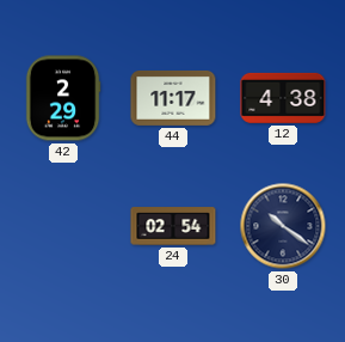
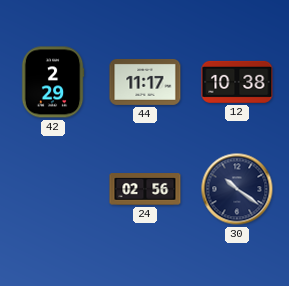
12: 4:38 -> 10:38 (237, 82)
24: 02:54 -> 02:56 (145, 189)
